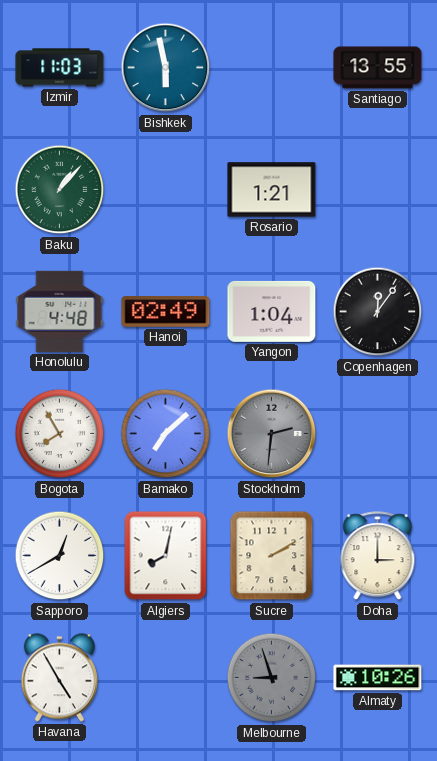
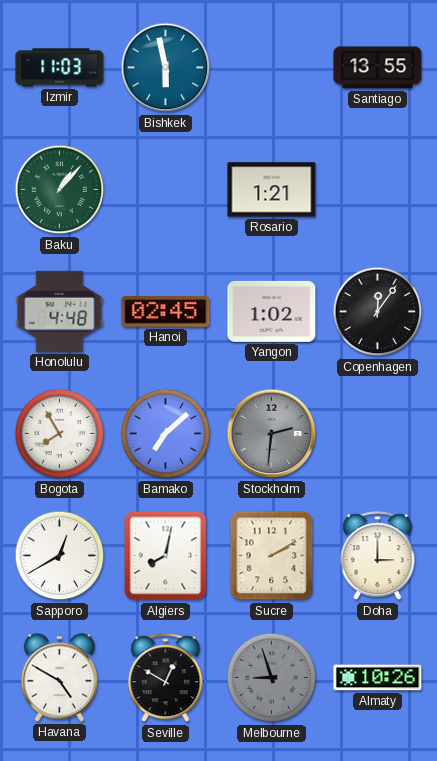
Hanoi: 02:49 -> 02:45 (166, 312)
Yangon: 1:04 -> 1:02 (272, 311)
Havana: 4:55 -> 4:50 (59, 678)
Seville: none -> 12:50 (166, 678)
